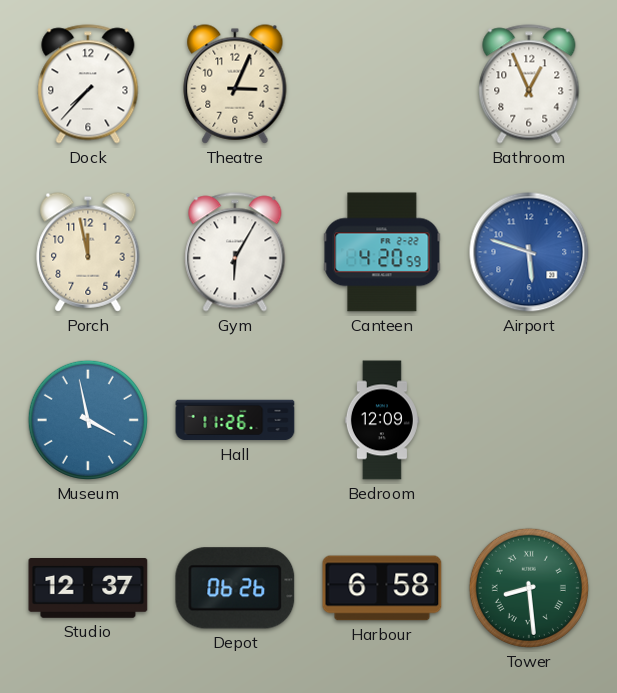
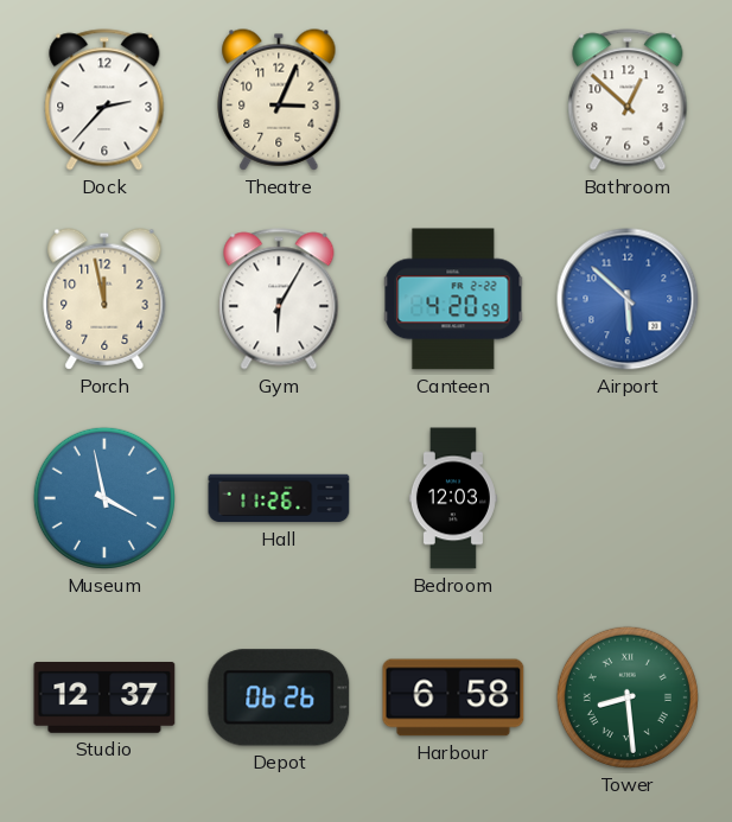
Dock: 7:37 -> 2:37 (104, 100)
Bathroom: 12:56 -> 12:52 (628, 100)
Airport: 5:48 -> 5:52 (628, 299)
Bedroom: 12:09 -> 12:03 (453, 498)
